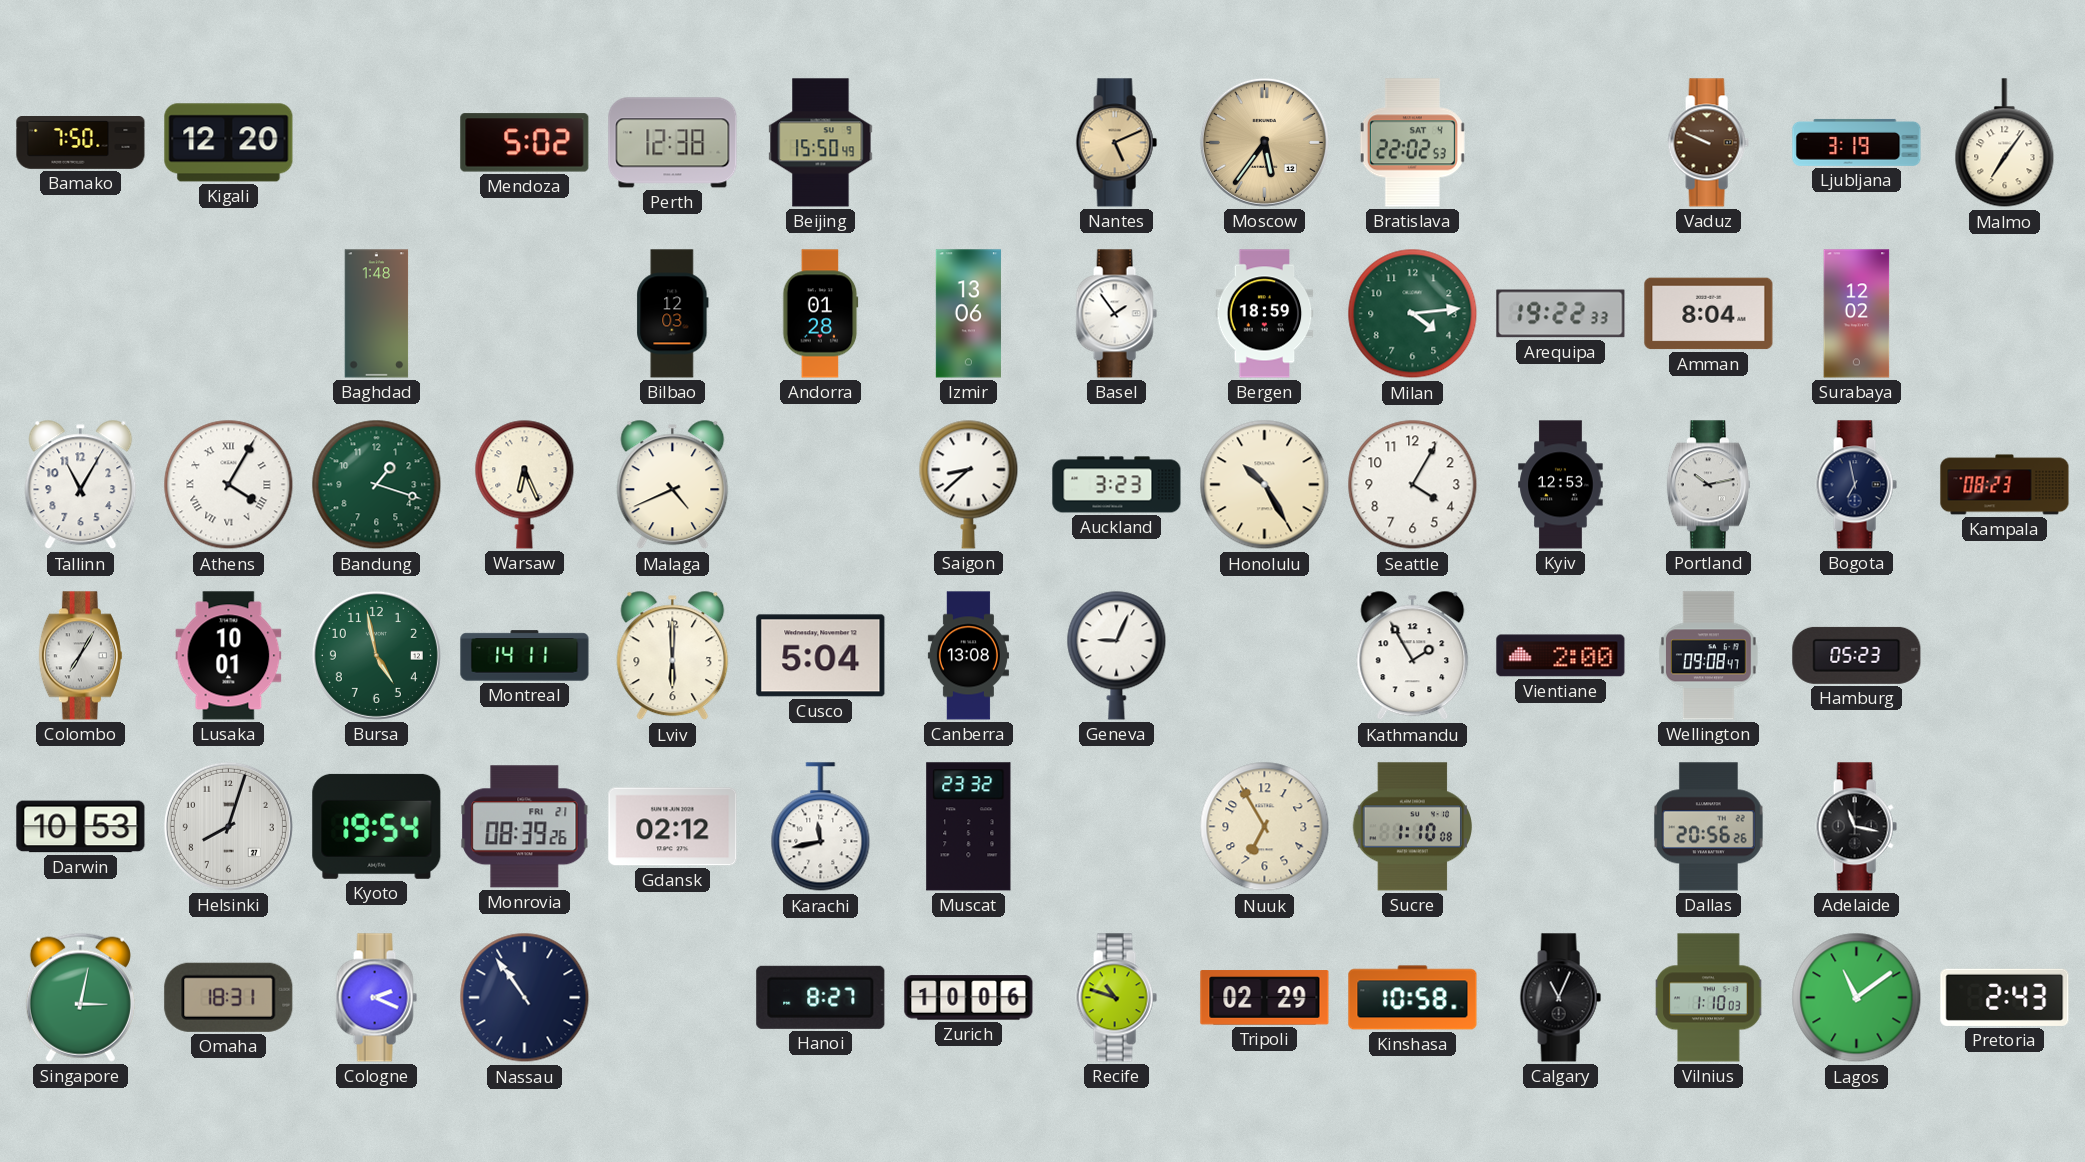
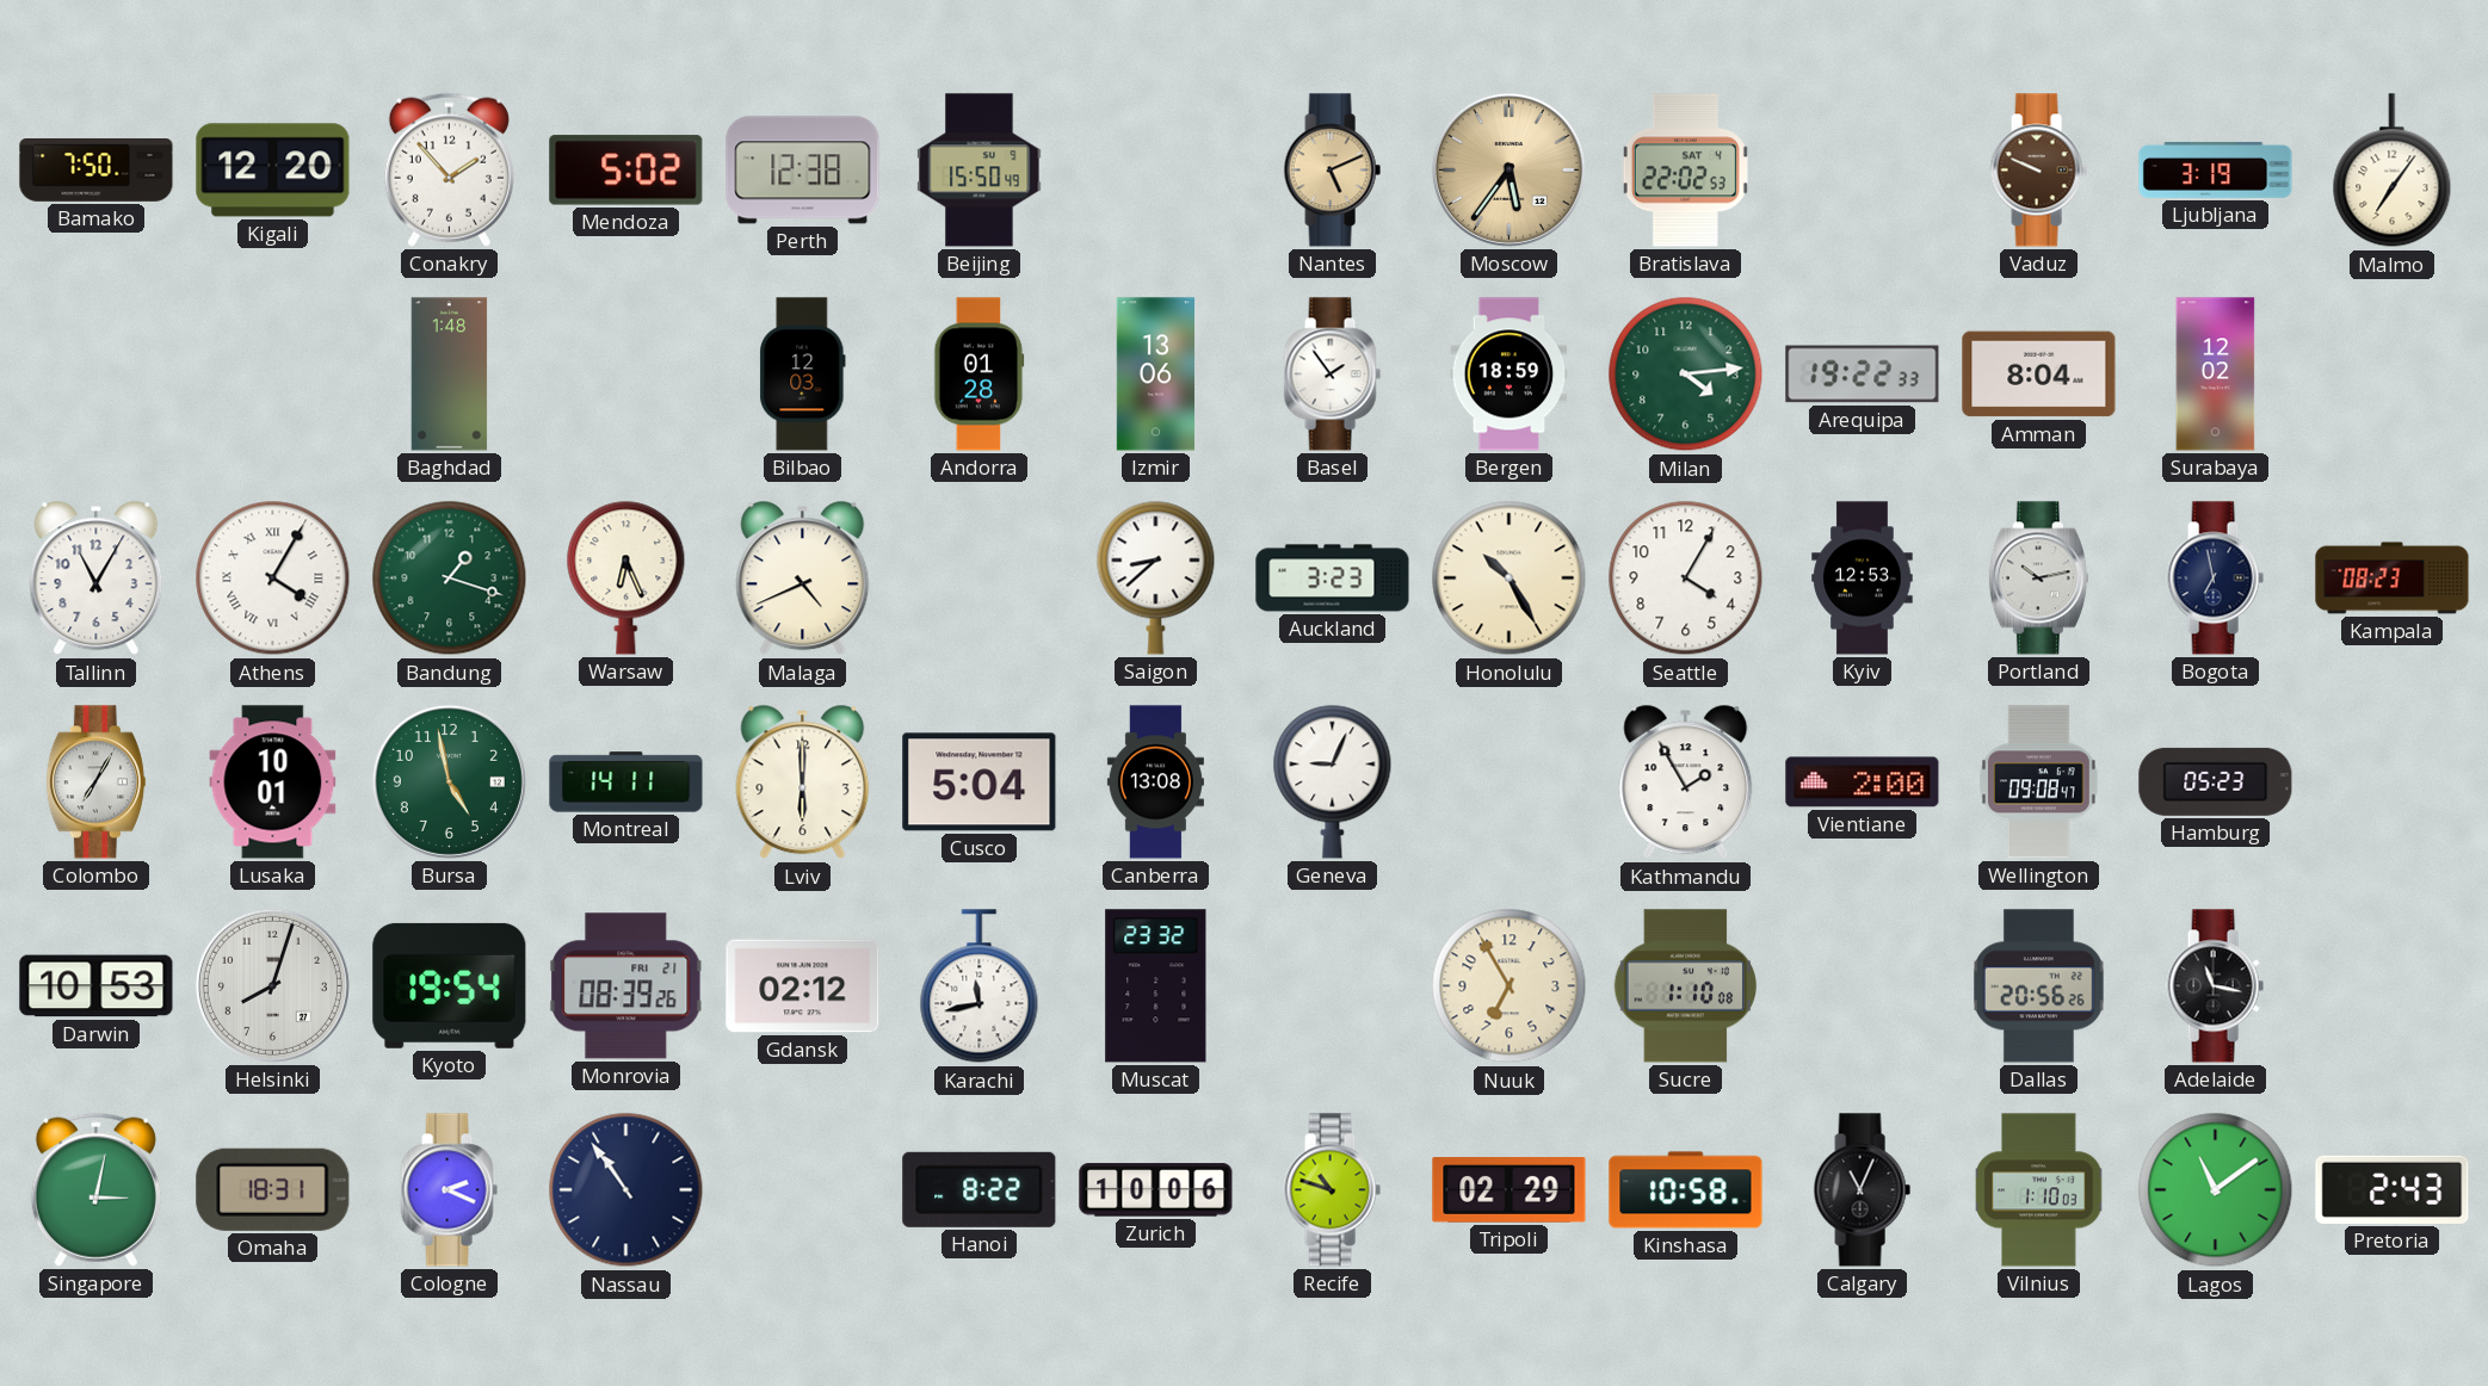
Conakry: none -> 1:53 (449, 169)
Hanoi: 8:27 -> 8:22 (980, 1189)
